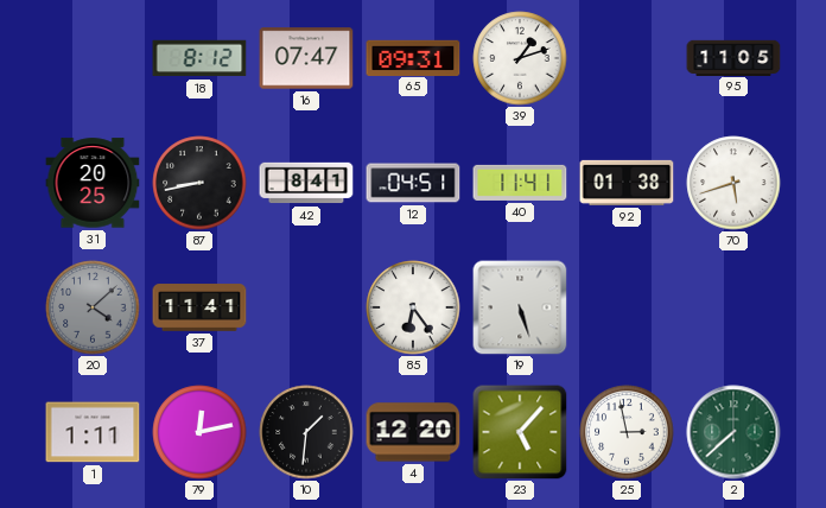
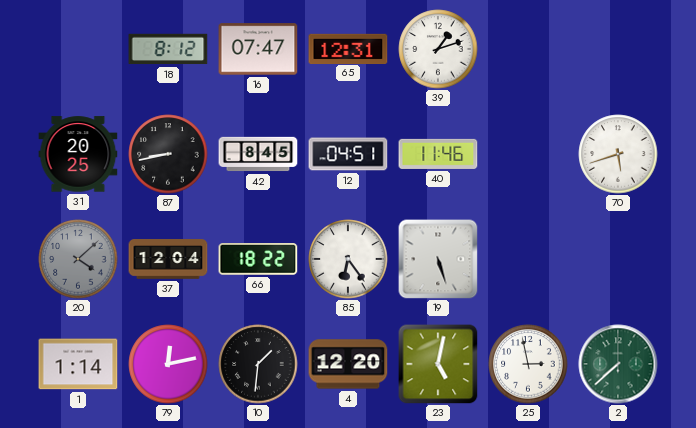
65: 09:31 -> 12:31 (348, 48)
95: 11:05 -> none (733, 57)
42: 8:41 -> 8:45 (258, 154)
40: 11:41 -> 11:46 (438, 154)
92: 01:38 -> none (627, 183)
37: 11:41 -> 12:04 (168, 259)
66: none -> 18:22 (258, 260)
1: 1:11 -> 1:14 (78, 364)
23: 5:07 -> 5:02 (438, 364)
